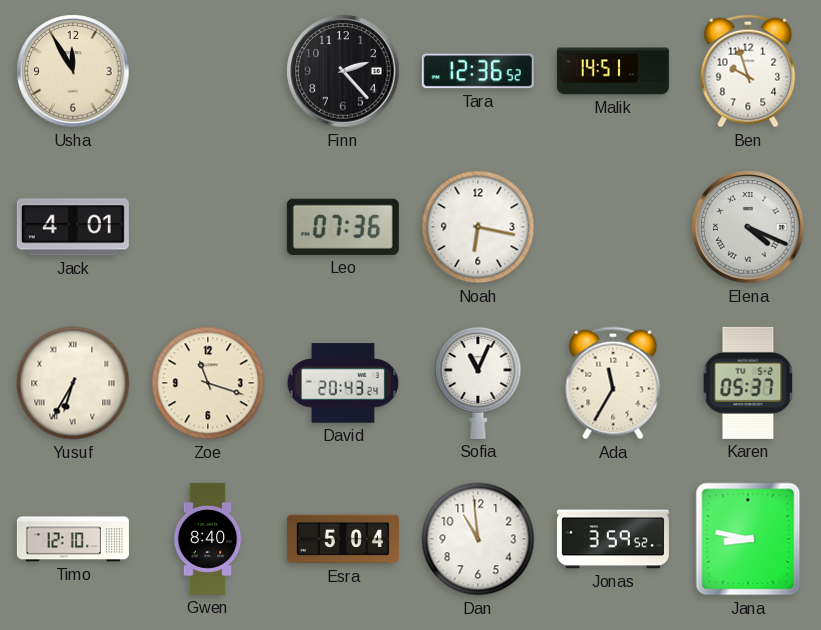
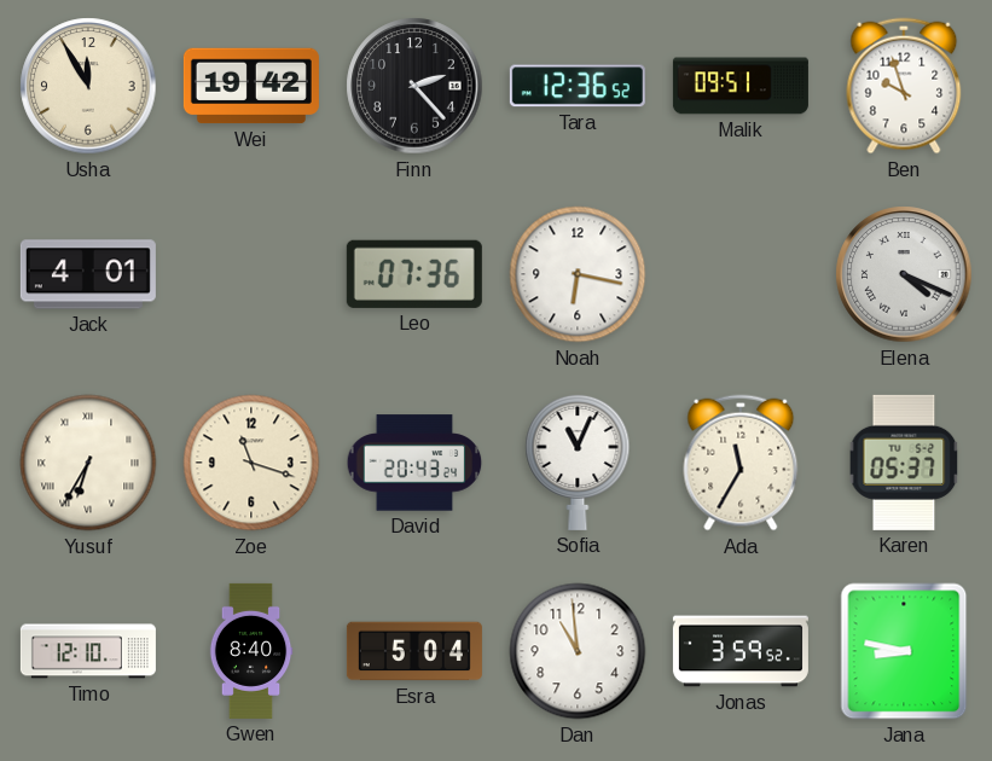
Wei: none -> 19:42 (251, 86)
Malik: 14:51 -> 09:51 (741, 86)
